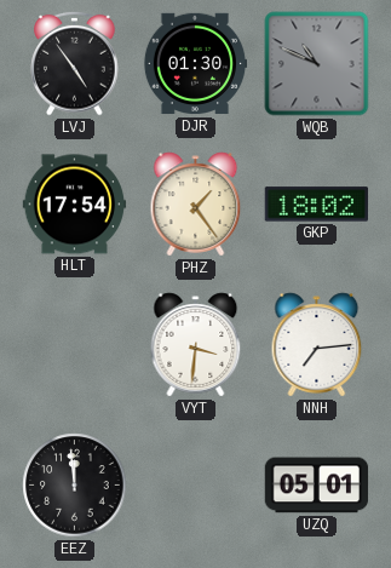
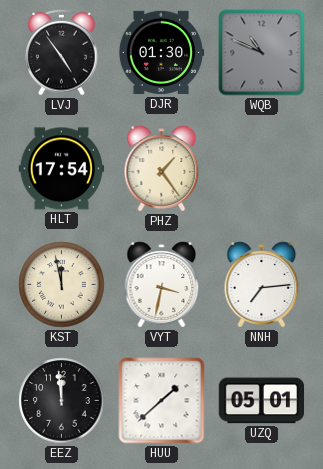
GKP: 18:02 -> none (316, 205)
KST: none -> 11:58 (62, 285)
VYT: 3:31 -> 3:32 (162, 285)
HUU: none -> 1:38 (162, 401)
